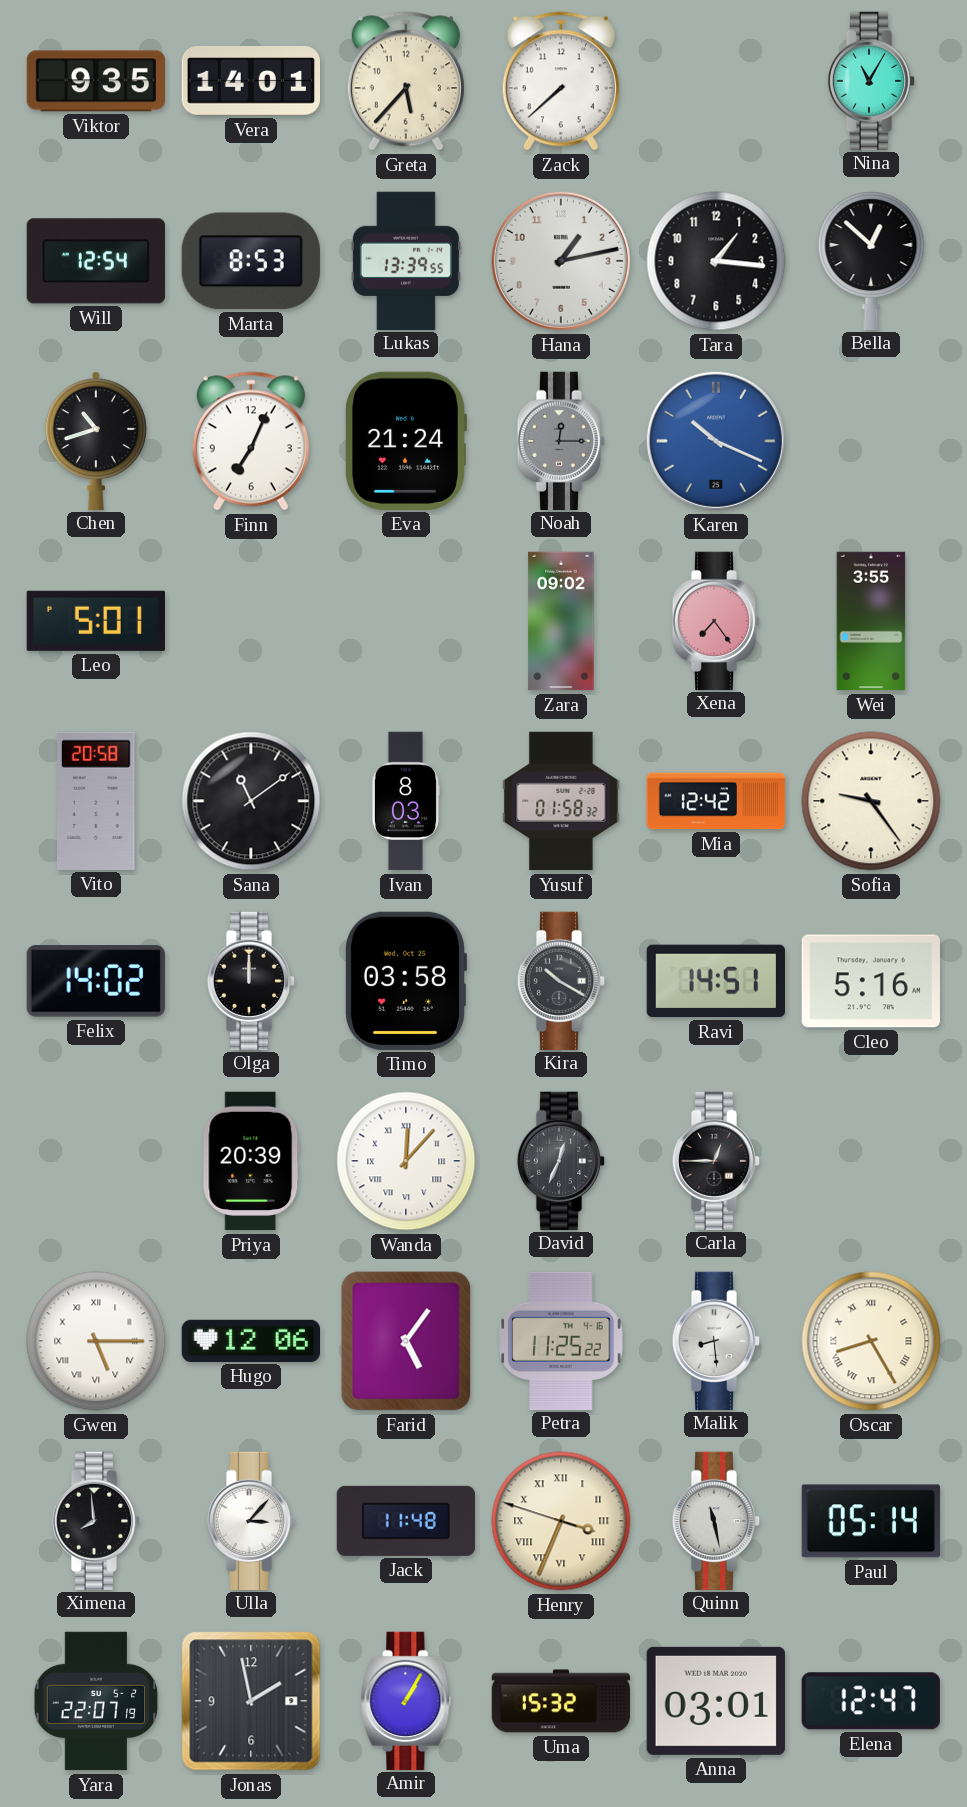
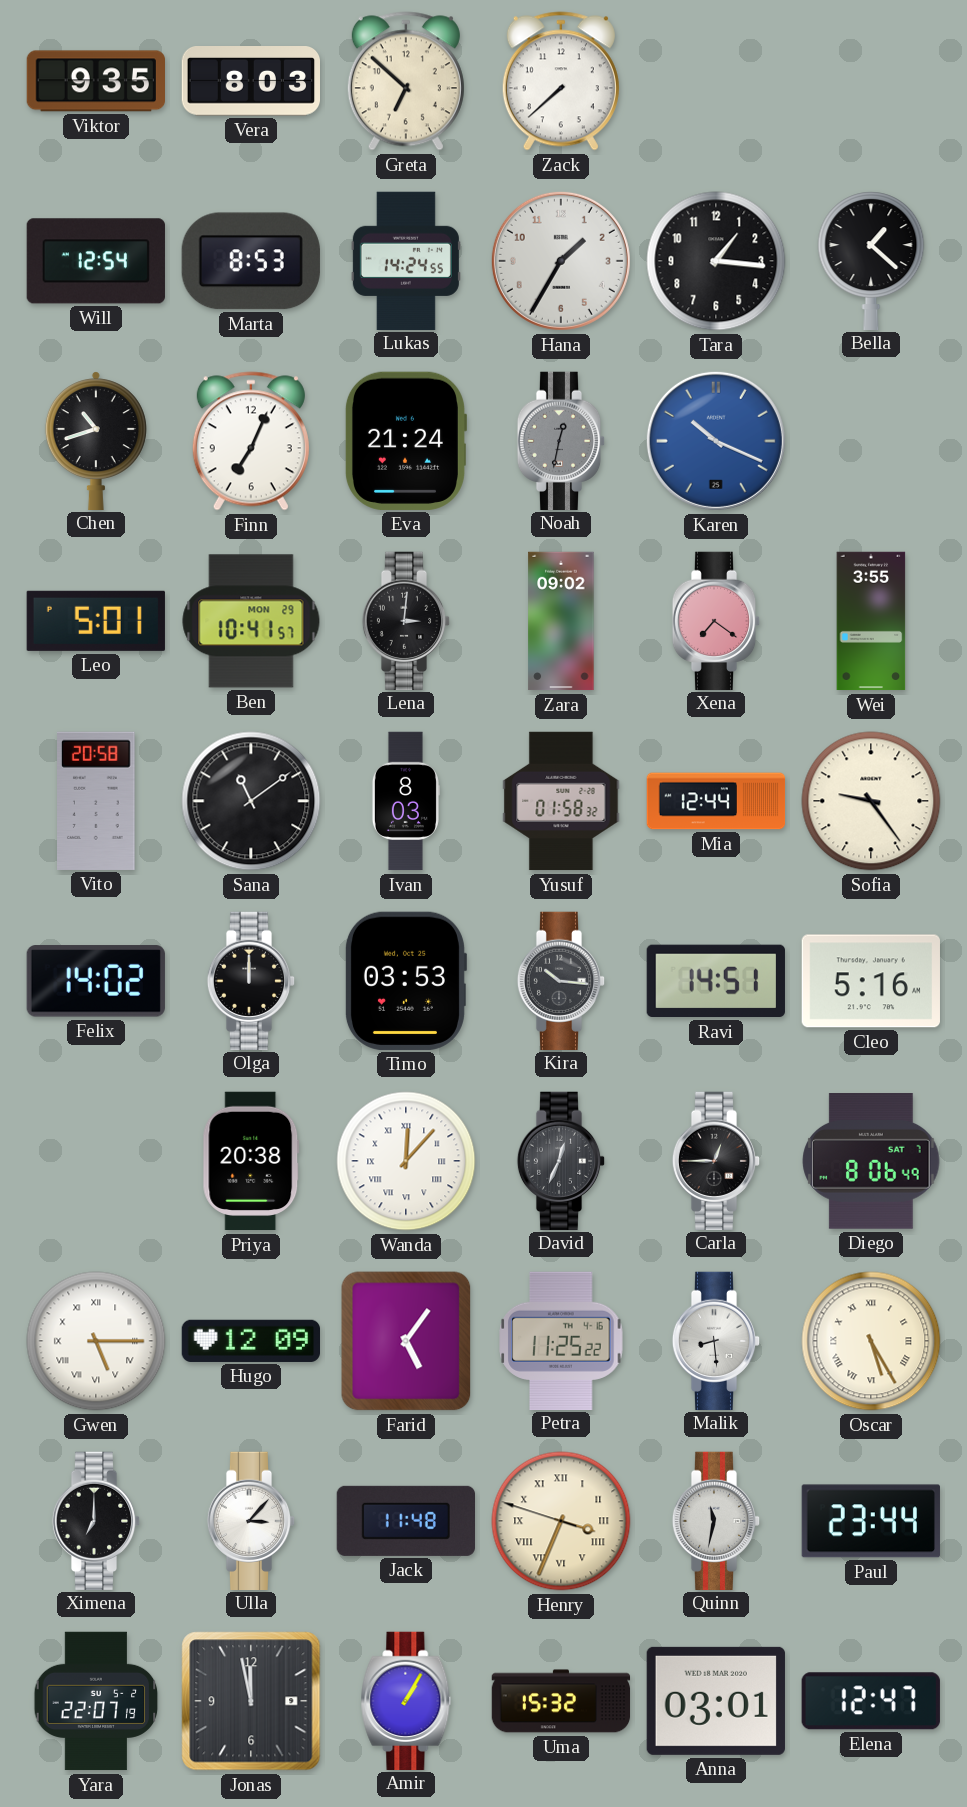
Vera: 14:01 -> 8:03 (250, 82)
Greta: 5:37 -> 6:52 (406, 81)
Nina: 11:05 -> none (871, 80)
Lukas: 13:39 -> 14:24 (406, 260)
Hana: 1:13 -> 1:35 (561, 261)
Bella: 12:52 -> 1:22 (871, 260)
Noah: 12:15 -> 12:32 (561, 440)
Ben: none -> 10:41 (251, 621)
Lena: none -> 3:01 (406, 620)
Xena: 7:24 -> 7:21 (716, 620)
Mia: 12:42 -> 12:44 (716, 801)
Timo: 03:58 -> 03:53 (405, 981)
Kira: 10:20 -> 10:16 (561, 980)
Priya: 20:39 -> 20:38 (251, 1161)
Diego: none -> 8:06 (871, 1162)
Hugo: 12:06 -> 12:09 (250, 1341)
Oscar: 8:25 -> 5:25 (871, 1341)
Ximena: 7:59 -> 7:00 (96, 1520)
Quinn: 11:28 -> 11:32 (716, 1520)
Paul: 05:14 -> 23:44 (871, 1521)
Jonas: 1:58 -> 11:58 (251, 1701)
